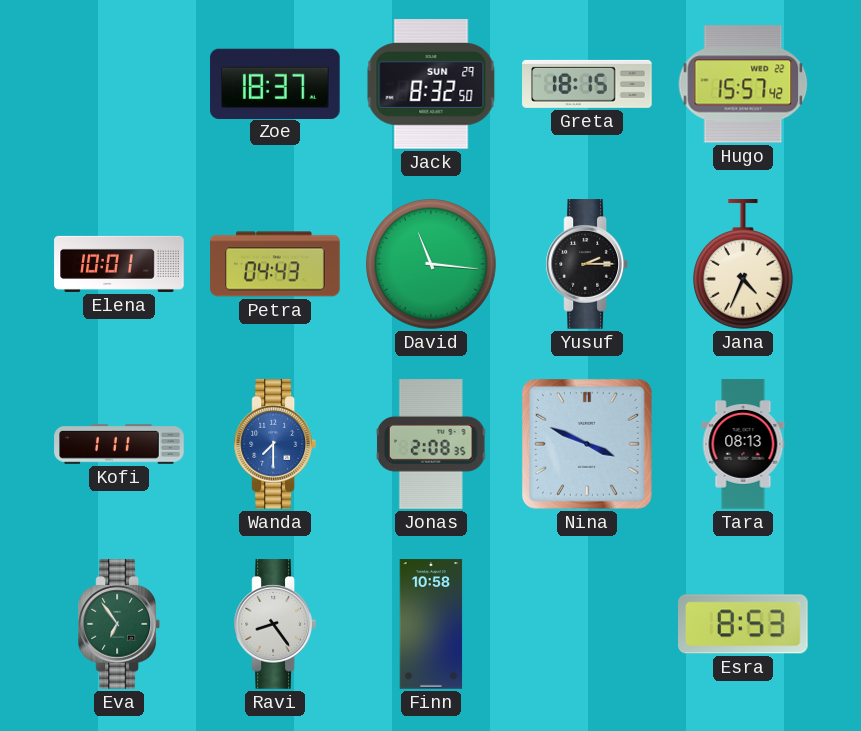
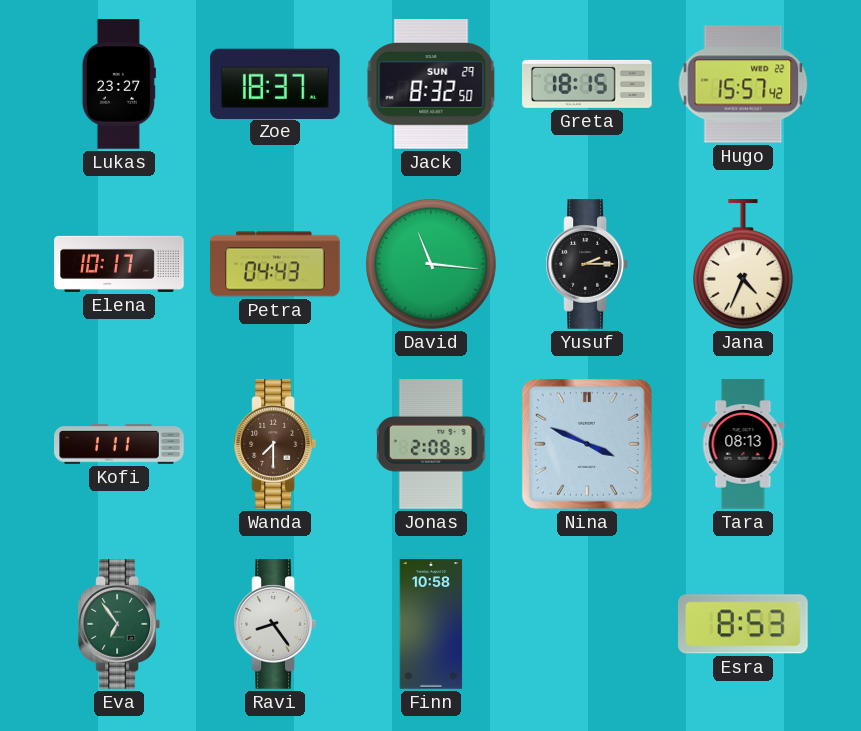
Lukas: none -> 23:27 (119, 84)
Elena: 10:01 -> 10:17 (119, 264)
Wanda dial: blue -> brown (274, 444)
